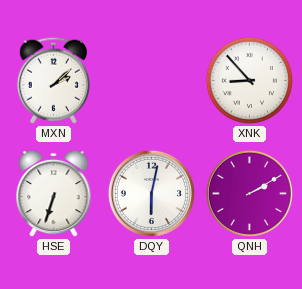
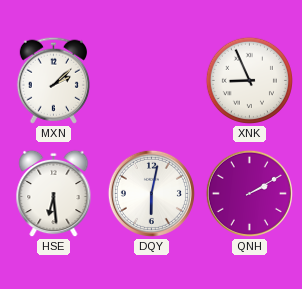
XNK: 8:53 -> 8:56 (249, 80)
HSE: 6:33 -> 6:29 (54, 194)
